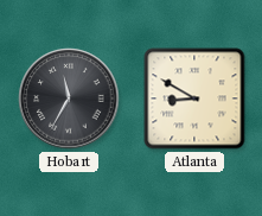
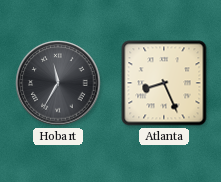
Atlanta: 8:50 -> 8:26 (164, 83)
